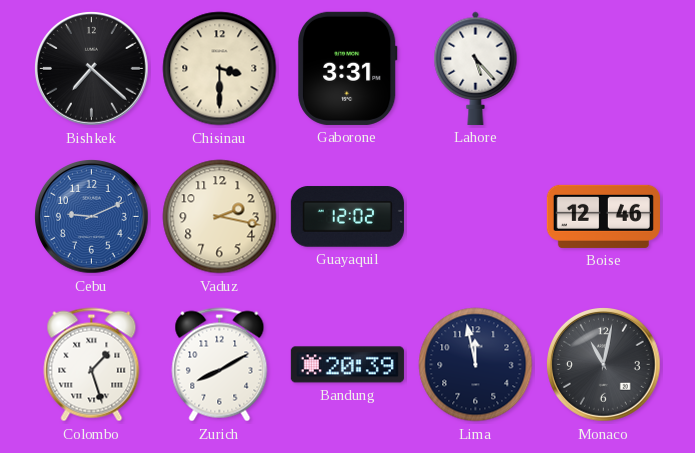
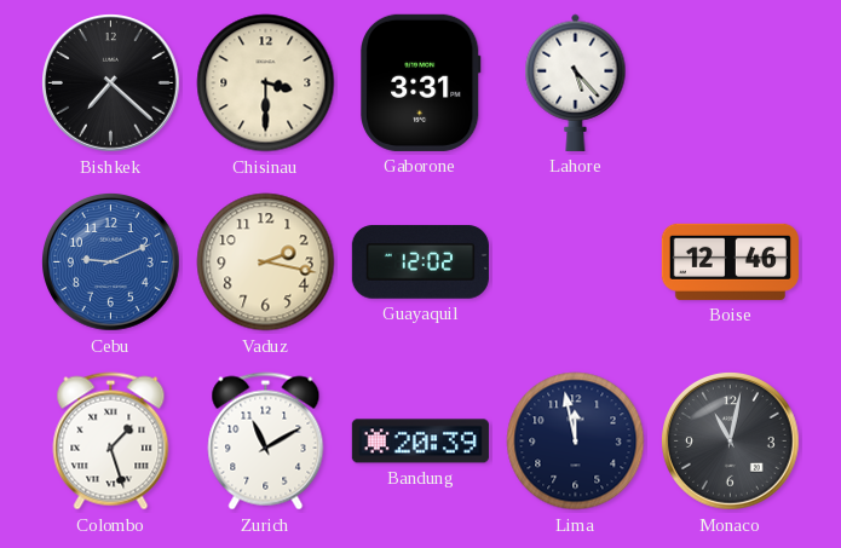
Zurich: 8:10 -> 11:10 (266, 442)
